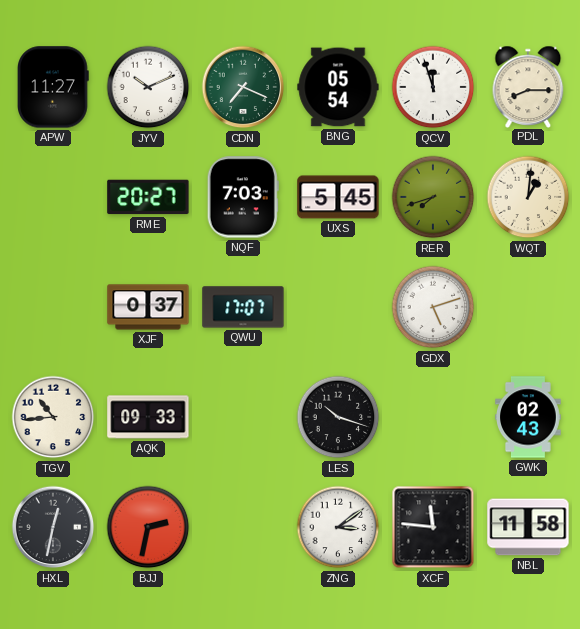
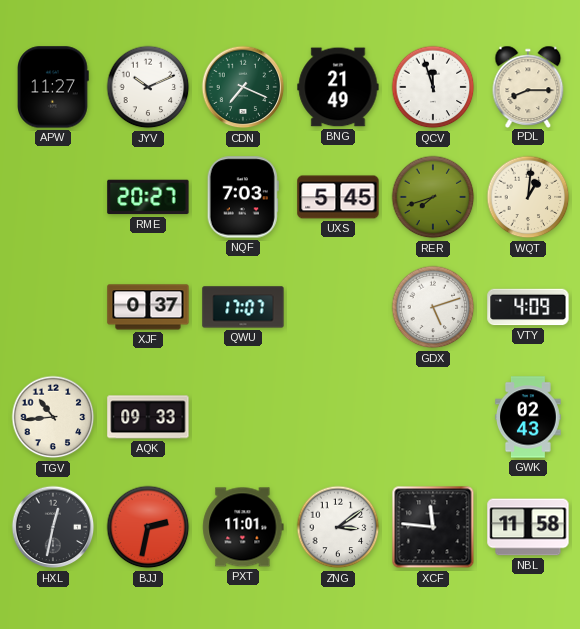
BNG: 05:54 -> 21:49 (338, 87)
VTY: none -> 4:09 (528, 307)
LES: 10:18 -> none (338, 417)
PXT: none -> 11:01 (243, 527)
